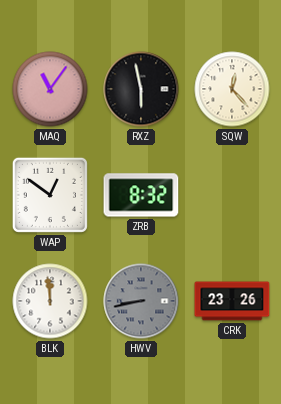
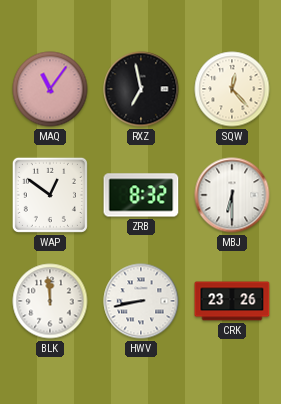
RXZ: 5:58 -> 6:58 (141, 89)
MBJ: none -> 6:30 (232, 195)
HWV dial: grey -> white (141, 301)
